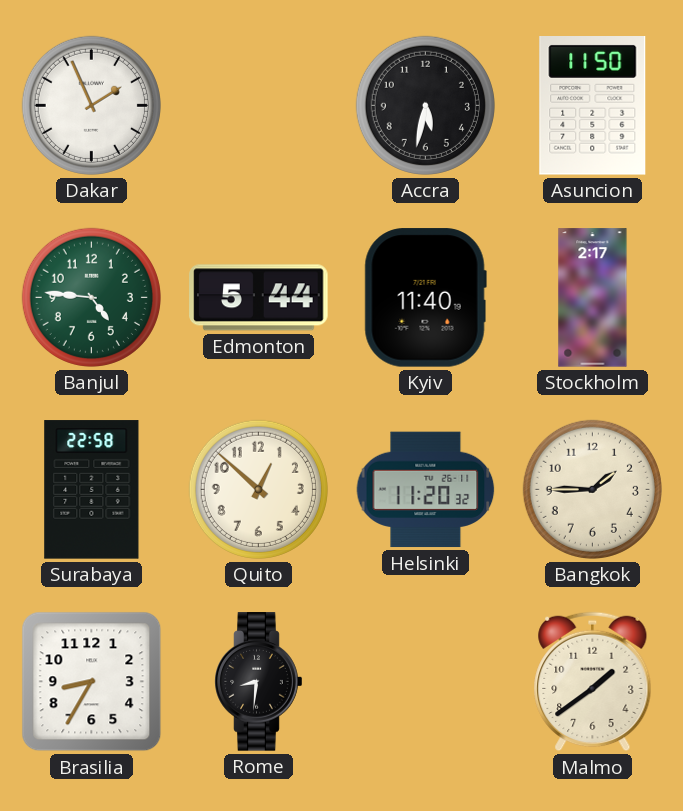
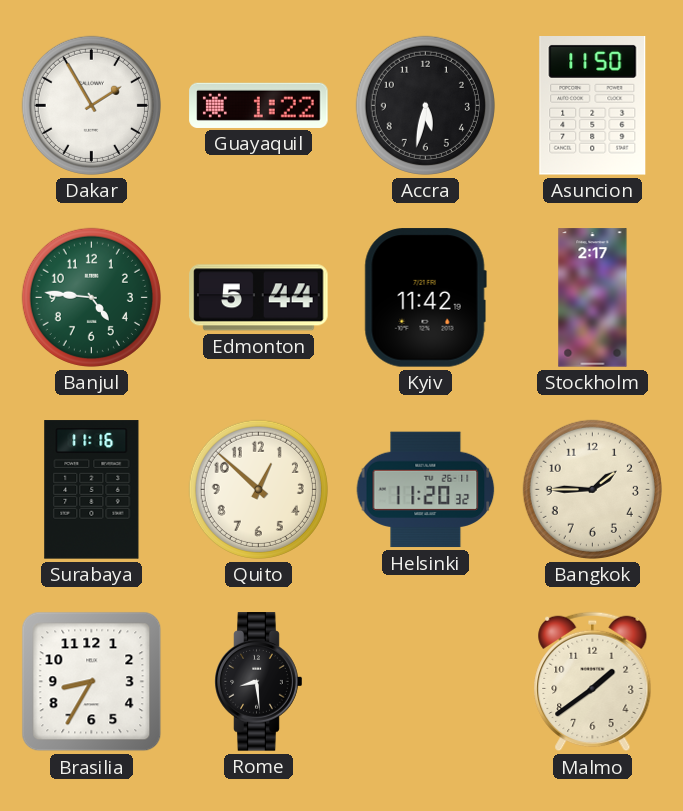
Dakar: 1:56 -> 1:55 (91, 105)
Guayaquil: none -> 1:22 (259, 105)
Kyiv: 11:40 -> 11:42 (425, 298)
Surabaya: 22:58 -> 11:16 (92, 490)
Rome: 8:31 -> 8:29 (259, 682)
